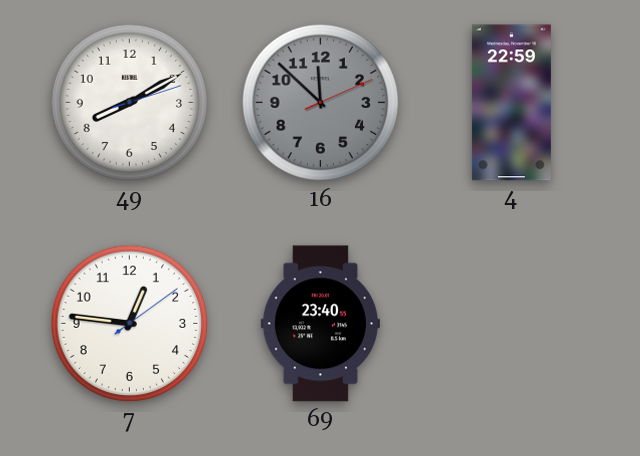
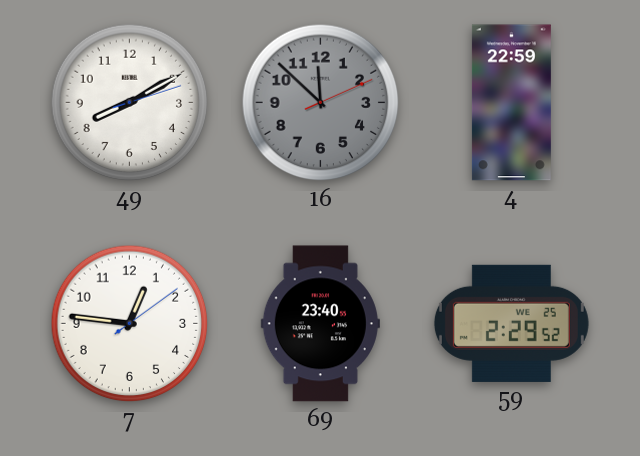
59: none -> 2:29 (511, 323)
